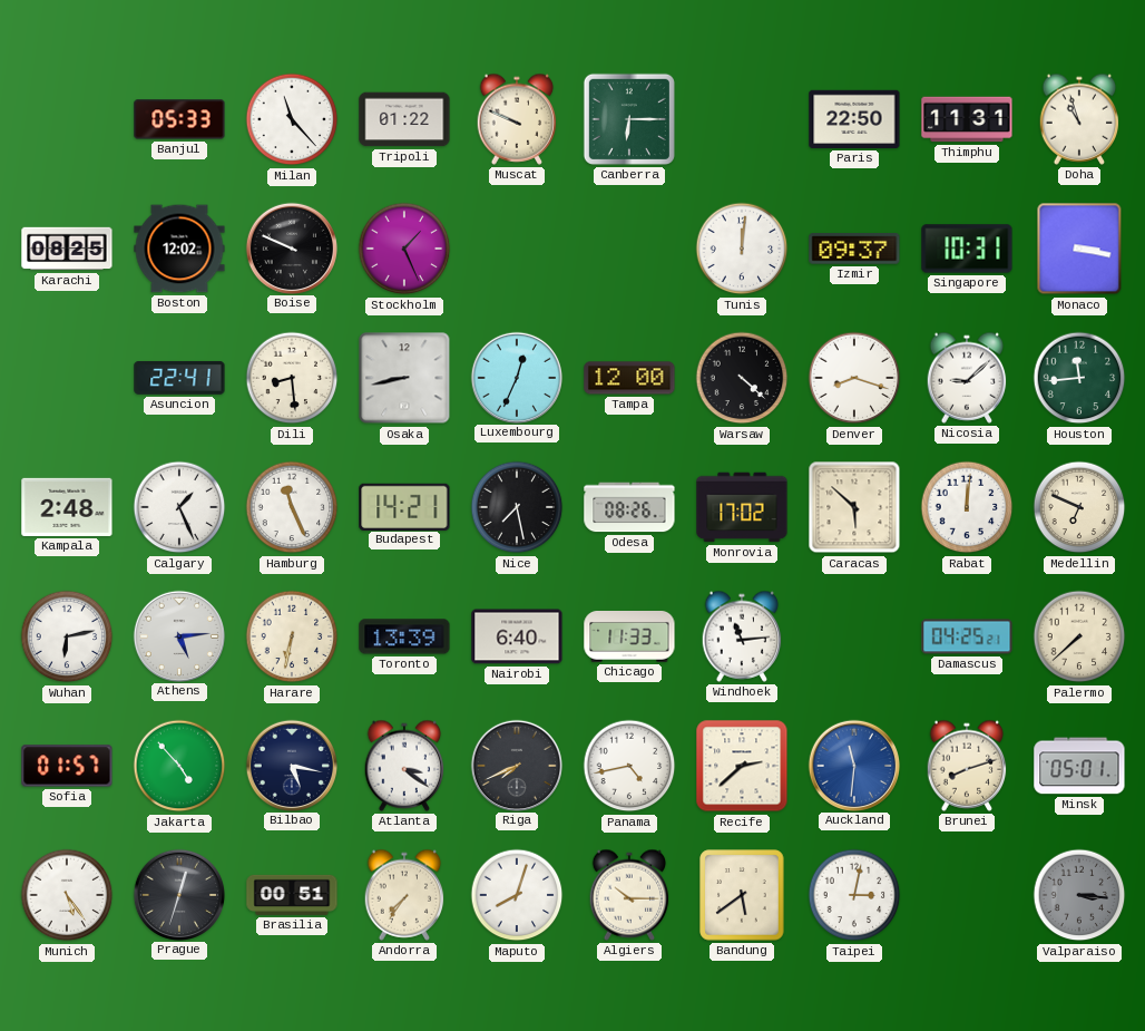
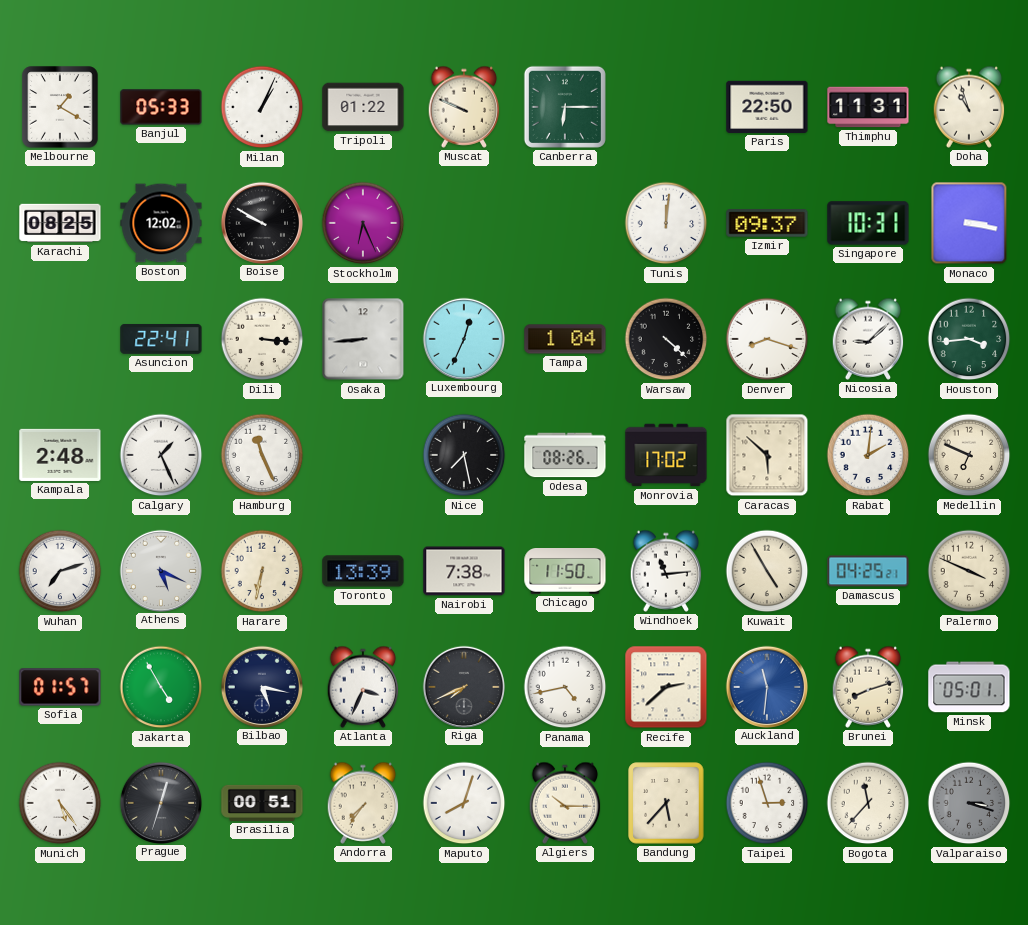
Melbourne: none -> 1:20 (60, 107)
Milan: 11:23 -> 1:04 (262, 107)
Boise: 9:49 -> 9:50 (261, 222)
Stockholm: 1:26 -> 6:26 (363, 223)
Dili: 8:29 -> 3:16 (262, 339)
Osaka: 8:43 -> 8:44 (363, 339)
Tampa: 12:00 -> 1:04 (565, 339)
Houston: 11:44 -> 3:44 (969, 339)
Budapest: 14:21 -> none (404, 506)
Rabat: 12:01 -> 2:01 (868, 455)
Wuhan: 6:13 -> 7:12 (60, 571)
Athens: 5:14 -> 5:19 (160, 570)
Nairobi: 6:40 -> 7:38 (464, 571)
Chicago: 11:33 -> 11:50 (565, 571)
Kuwait: none -> 4:55 (767, 571)
Palermo: 7:38 -> 3:49 (969, 571)
Jakarta: 4:53 -> 4:55 (161, 687)
Atlanta: 3:21 -> 3:34 (363, 687)
Bandung: 5:39 -> 5:37 (666, 803)
Taipei: 3:02 -> 2:57 (767, 803)
Bogota: none -> 11:37 (868, 803)
Valparaiso: 3:16 -> 3:18 (969, 803)
